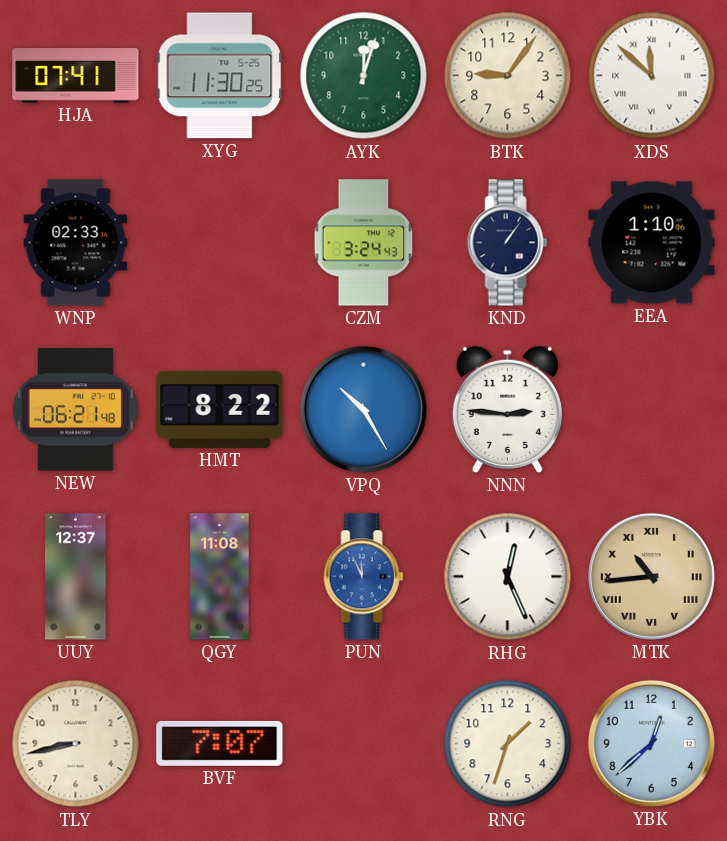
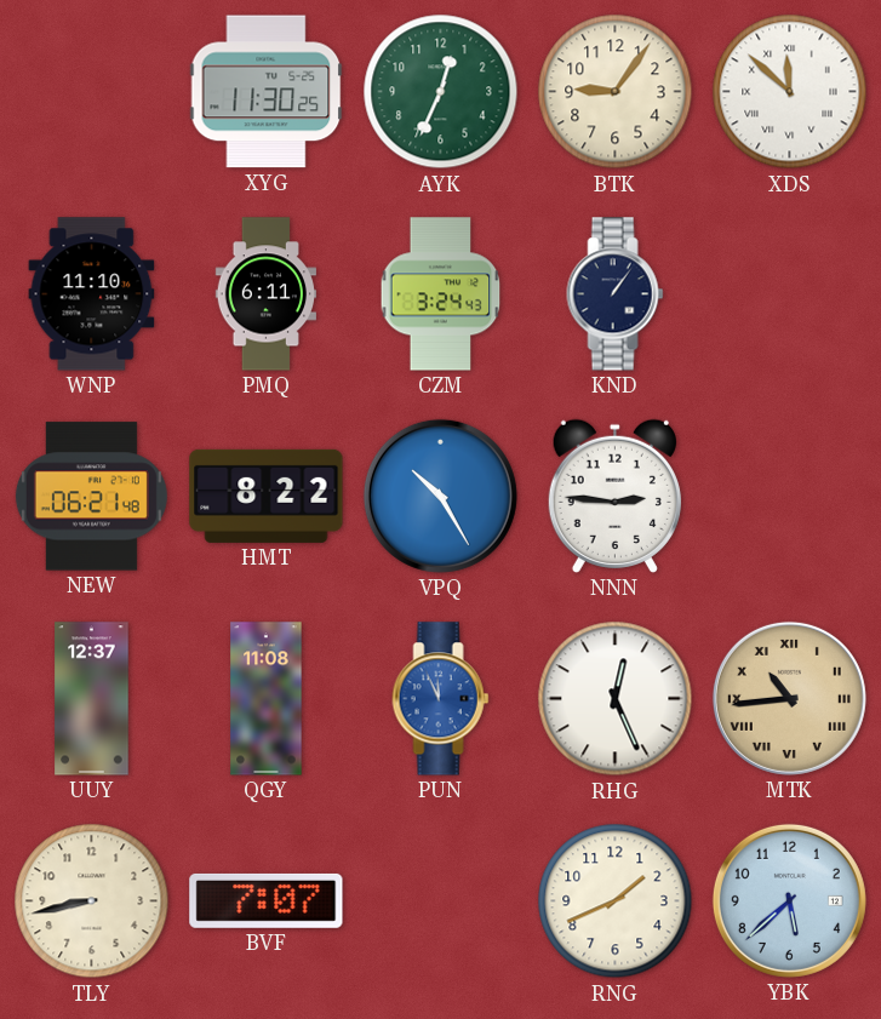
HJA: 07:41 -> none (76, 76)
AYK: 12:03 -> 12:34 (441, 92)
WNP: 02:33 -> 11:10 (92, 294)
PMQ: none -> 6:11 (265, 294)
EEA: 1:10 -> none (652, 243)
RNG: 1:33 -> 1:41 (616, 901)
YBK: 12:38 -> 5:38 (789, 900)
